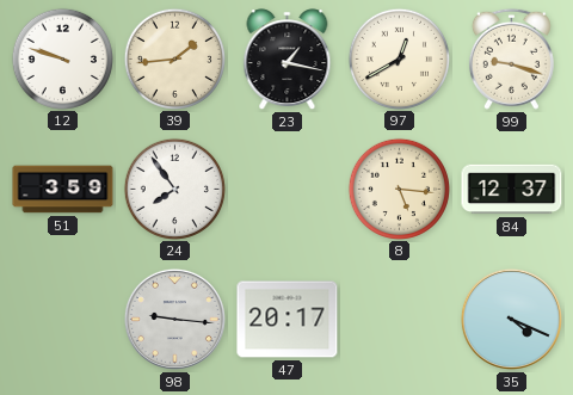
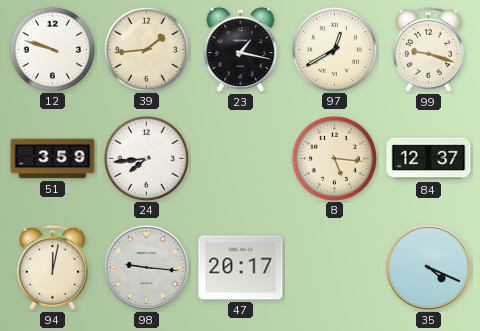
24: 7:54 -> 7:44 (146, 158)
94: none -> 12:02 (52, 267)
